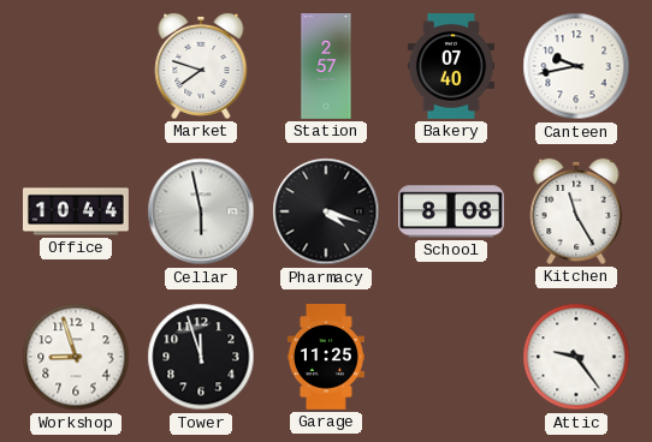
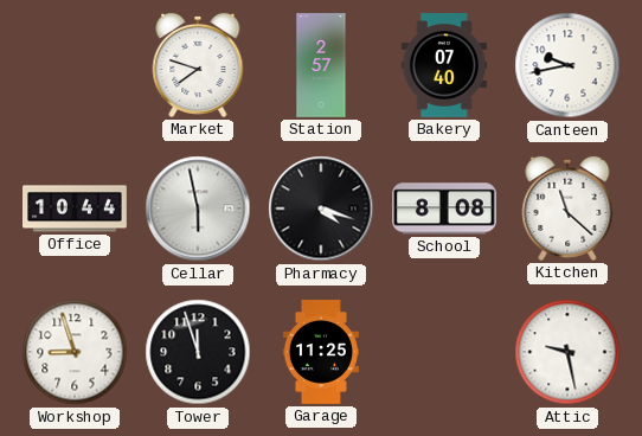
Kitchen: 11:25 -> 11:22 (567, 209)
Attic: 9:24 -> 9:28 (567, 352)
